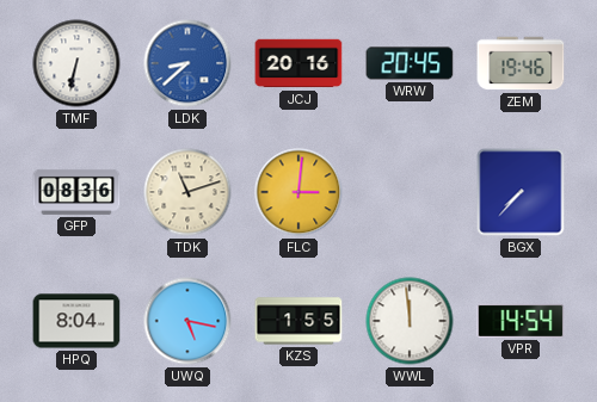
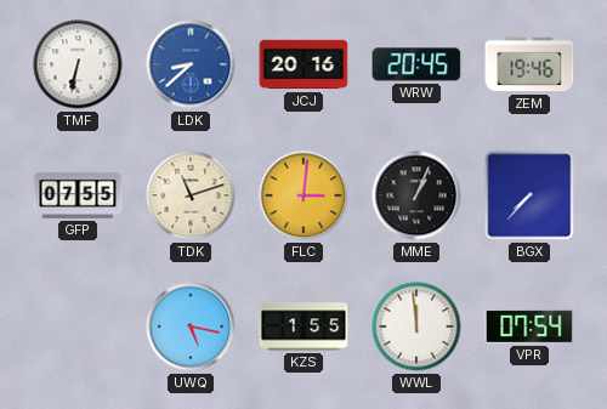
GFP: 08:36 -> 07:55 (78, 195)
MME: none -> 1:04 (416, 195)
HPQ: 8:04 -> none (76, 321)
VPR: 14:54 -> 07:54 (529, 326)
